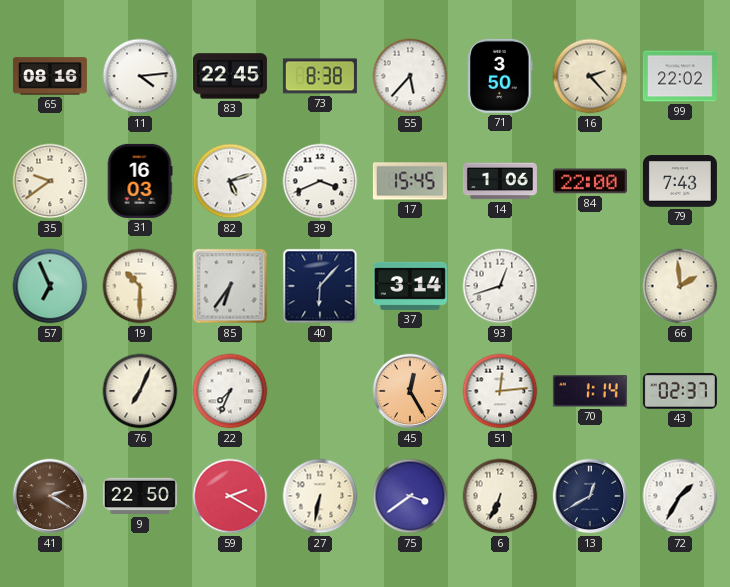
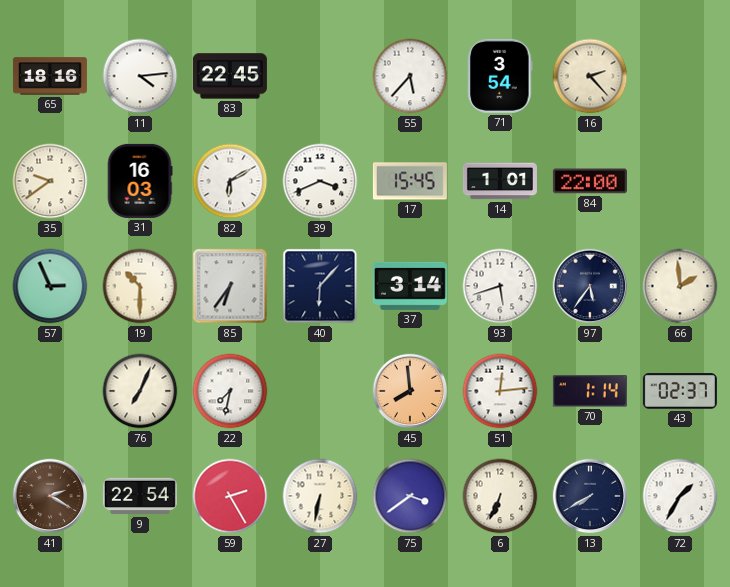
65: 08:16 -> 18:16 (50, 76)
73: 8:38 -> none (320, 76)
71: 3:50 -> 3:54 (500, 76)
99: 22:02 -> none (680, 76)
82: 5:12 -> 6:10 (230, 181)
14: 1:06 -> 1:01 (500, 181)
79: 7:43 -> none (680, 181)
57: 6:56 -> 2:56 (50, 286)
93: 12:42 -> 5:42 (500, 286)
97: none -> 5:36 (590, 286)
22: 7:34 -> 7:32 (230, 391)
45: 12:25 -> 7:59 (410, 391)
9: 22:50 -> 22:54 (140, 496)
59: 2:20 -> 2:25 (230, 496)
13: 12:40 -> 7:40 (590, 496)
